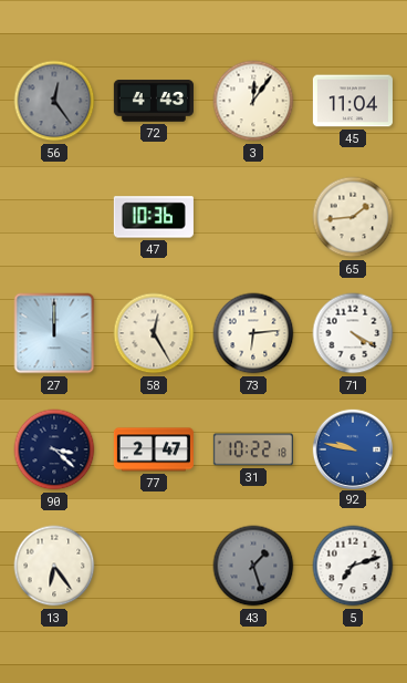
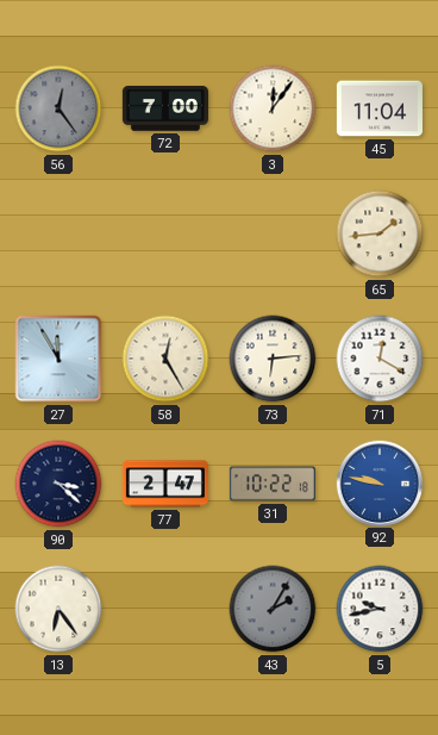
72: 4:43 -> 7:00 (165, 108)
47: 10:36 -> none (154, 217)
27: 12:00 -> 11:55 (58, 359)
71: 4:20 -> 12:20 (380, 359)
43: 1:27 -> 2:05 (273, 609)
5: 7:12 -> 9:43 (380, 609)
